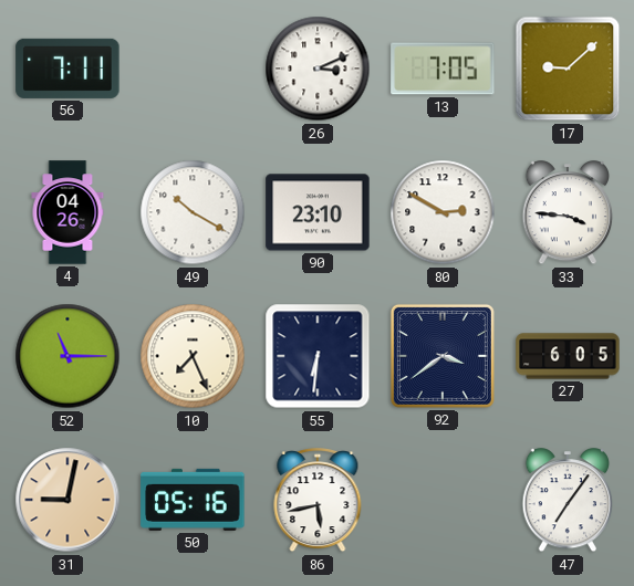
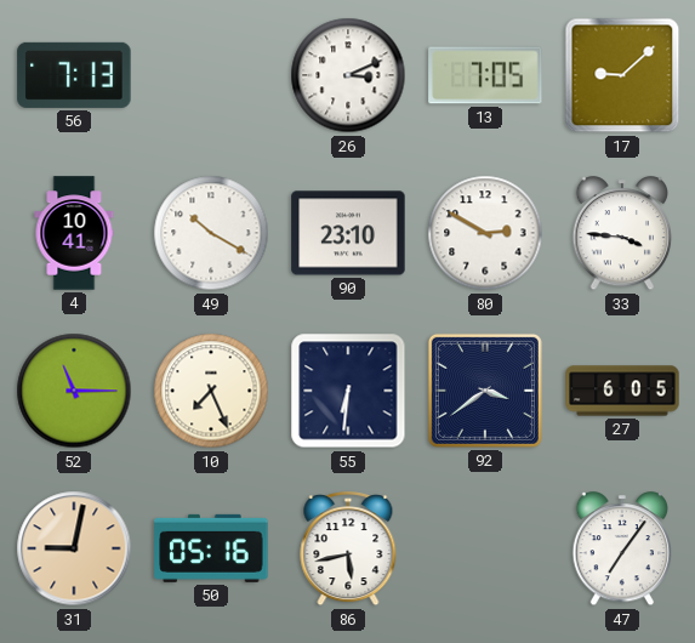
56: 7:11 -> 7:13 (74, 75)
4: 04:26 -> 10:41 (74, 233)
